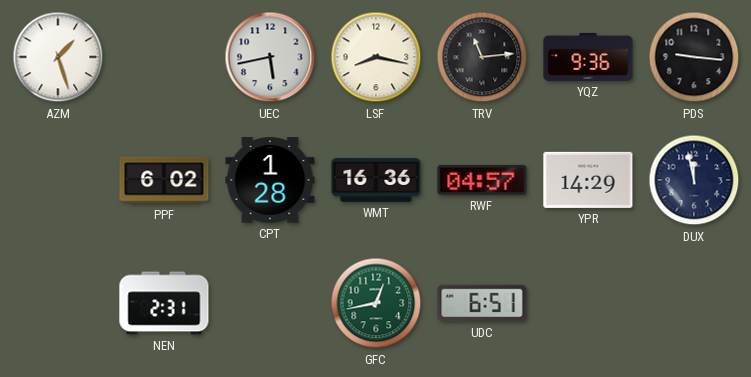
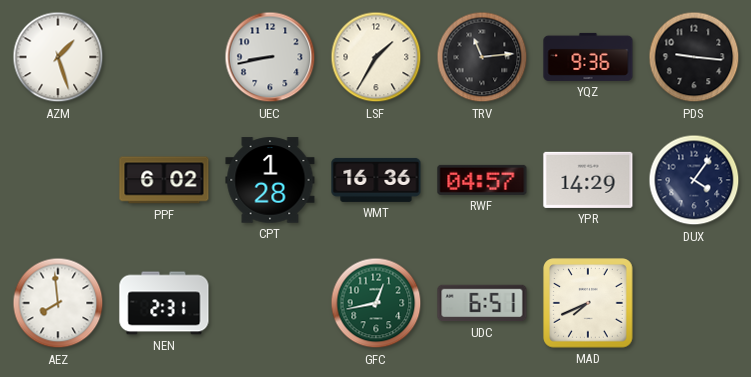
UEC: 5:43 -> 8:43 (270, 57)
LSF: 8:17 -> 1:35 (376, 57)
DUX: 11:58 -> 4:06 (694, 180)
AEZ: none -> 7:59 (58, 303)
MAD: none -> 7:41 (588, 303)
